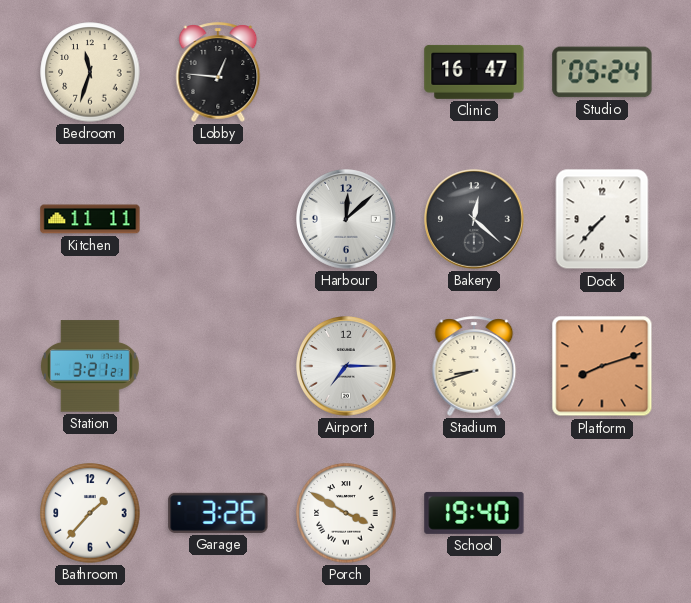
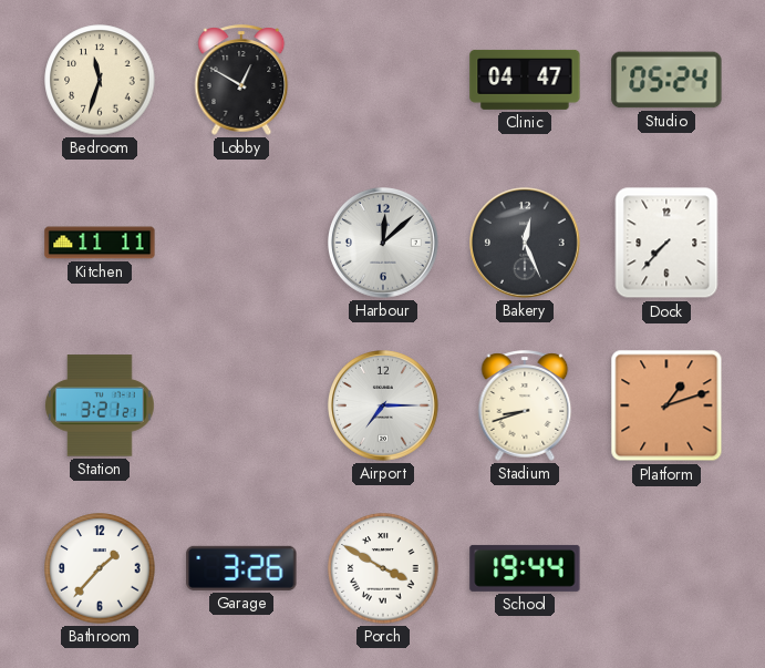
Lobby: 12:46 -> 12:50 (241, 80)
Clinic: 16:47 -> 04:47 (525, 80)
Bakery: 12:22 -> 12:26 (526, 244)
Platform: 8:12 -> 1:12 (666, 405)
School: 19:40 -> 19:44 (525, 568)
